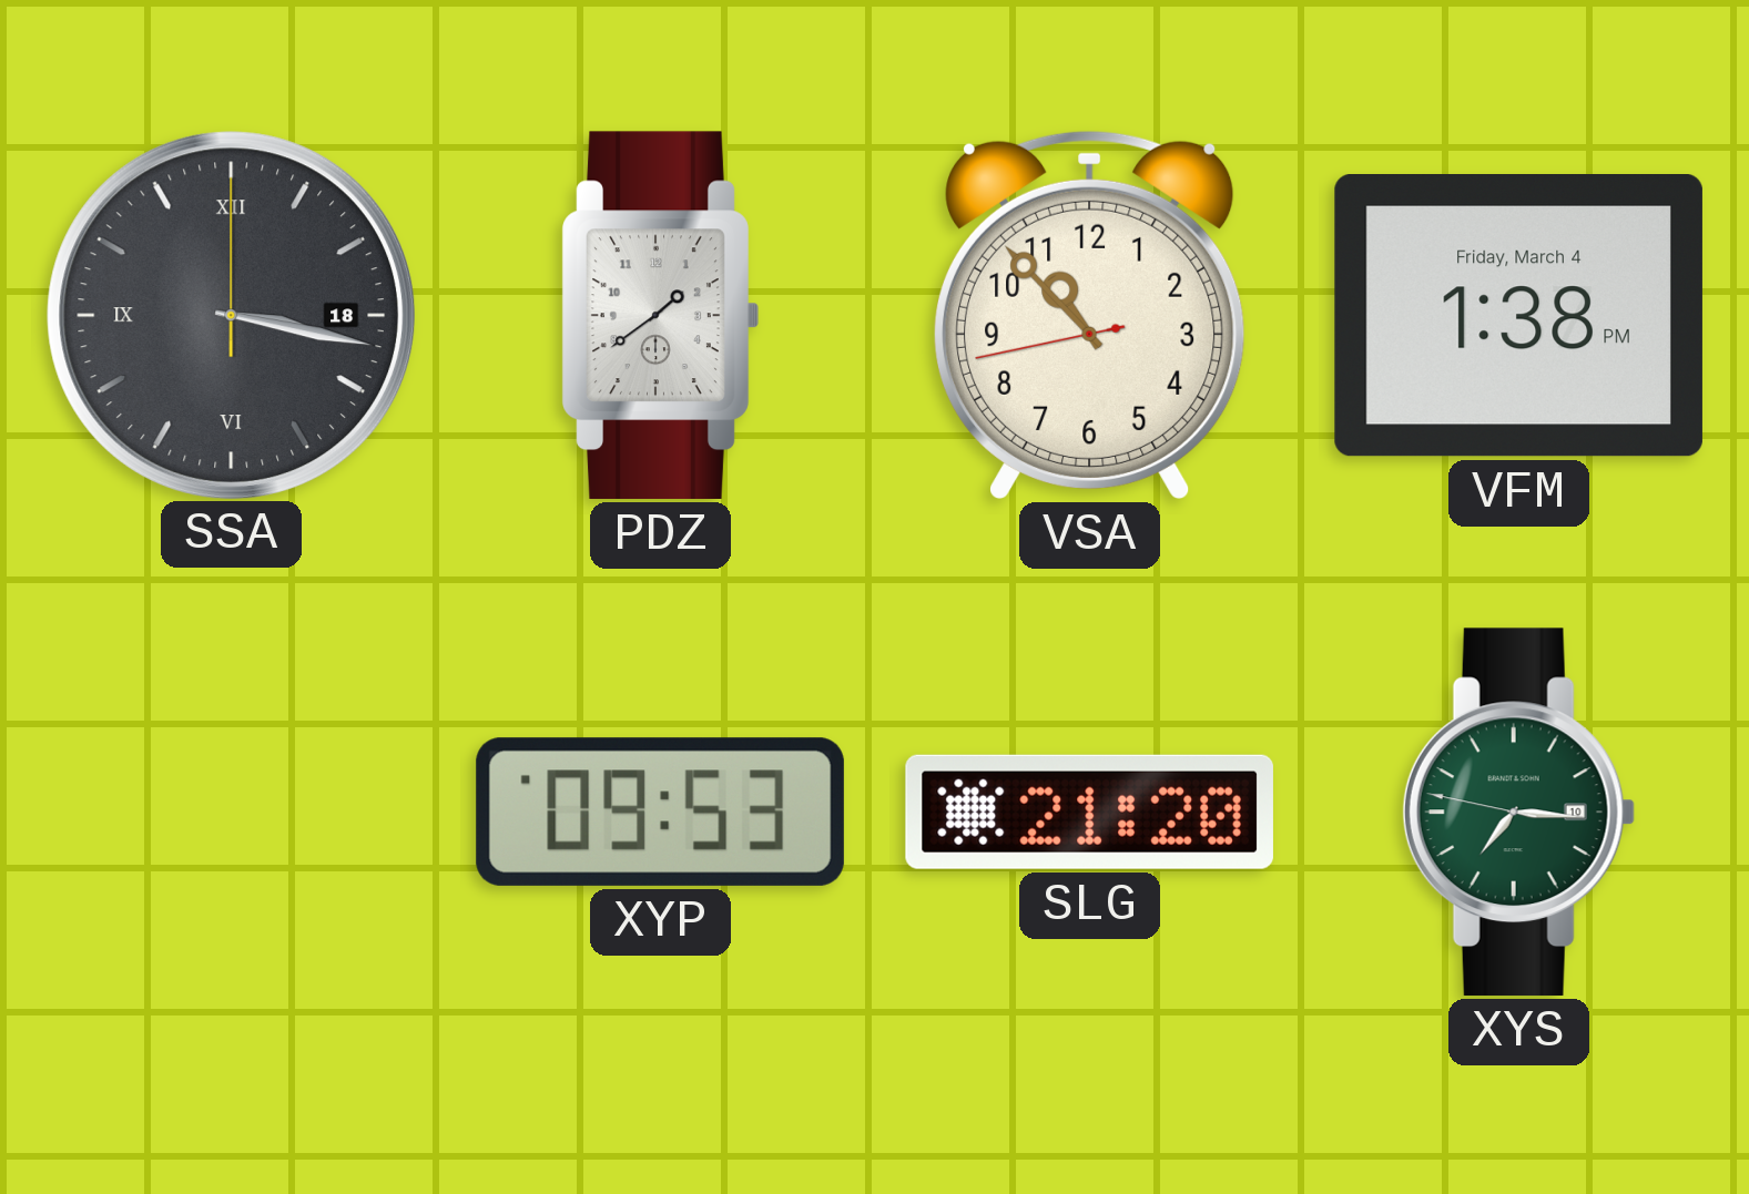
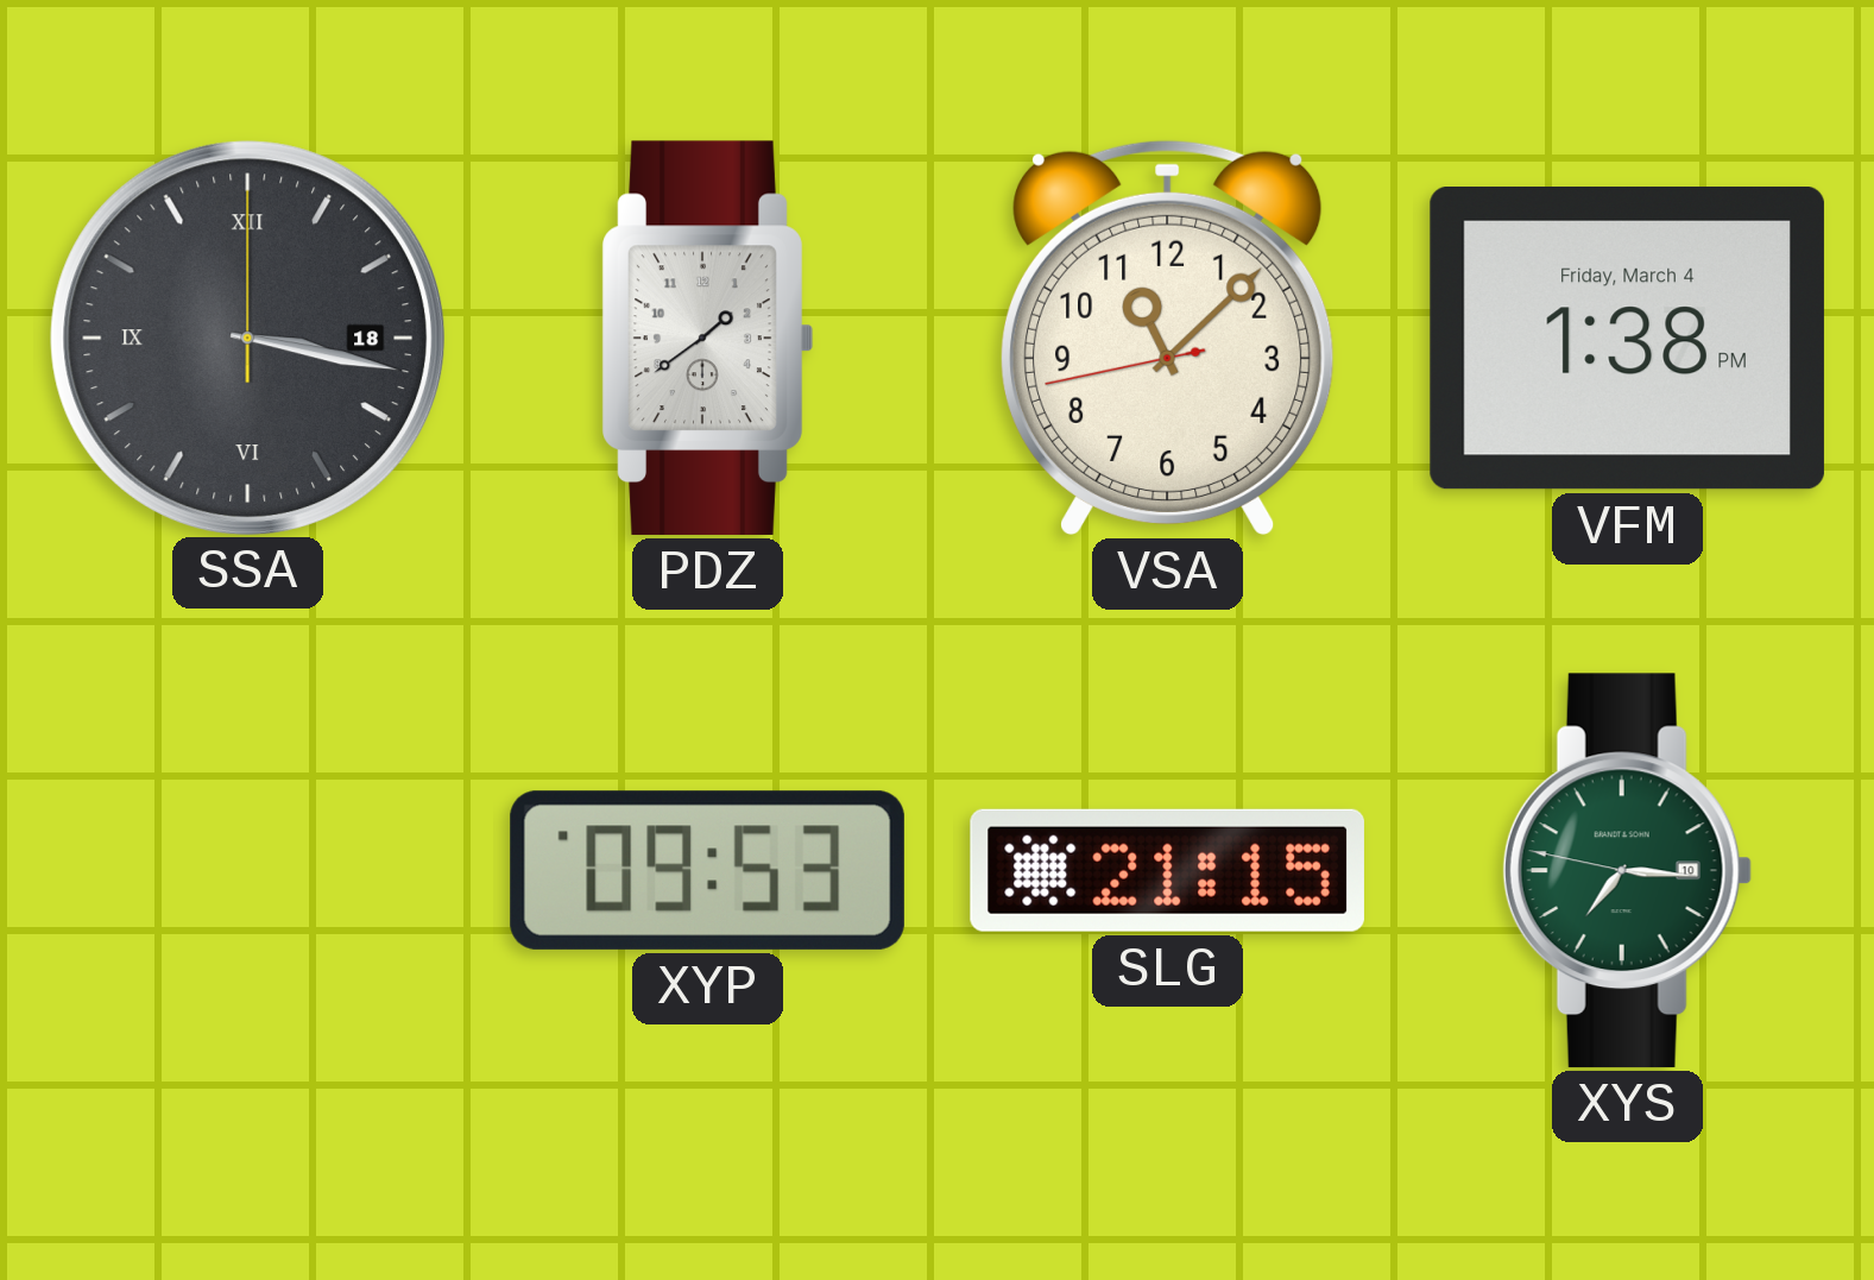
VSA: 10:52 -> 11:07 (1168, 338)
SLG: 21:20 -> 21:15 (1167, 870)
